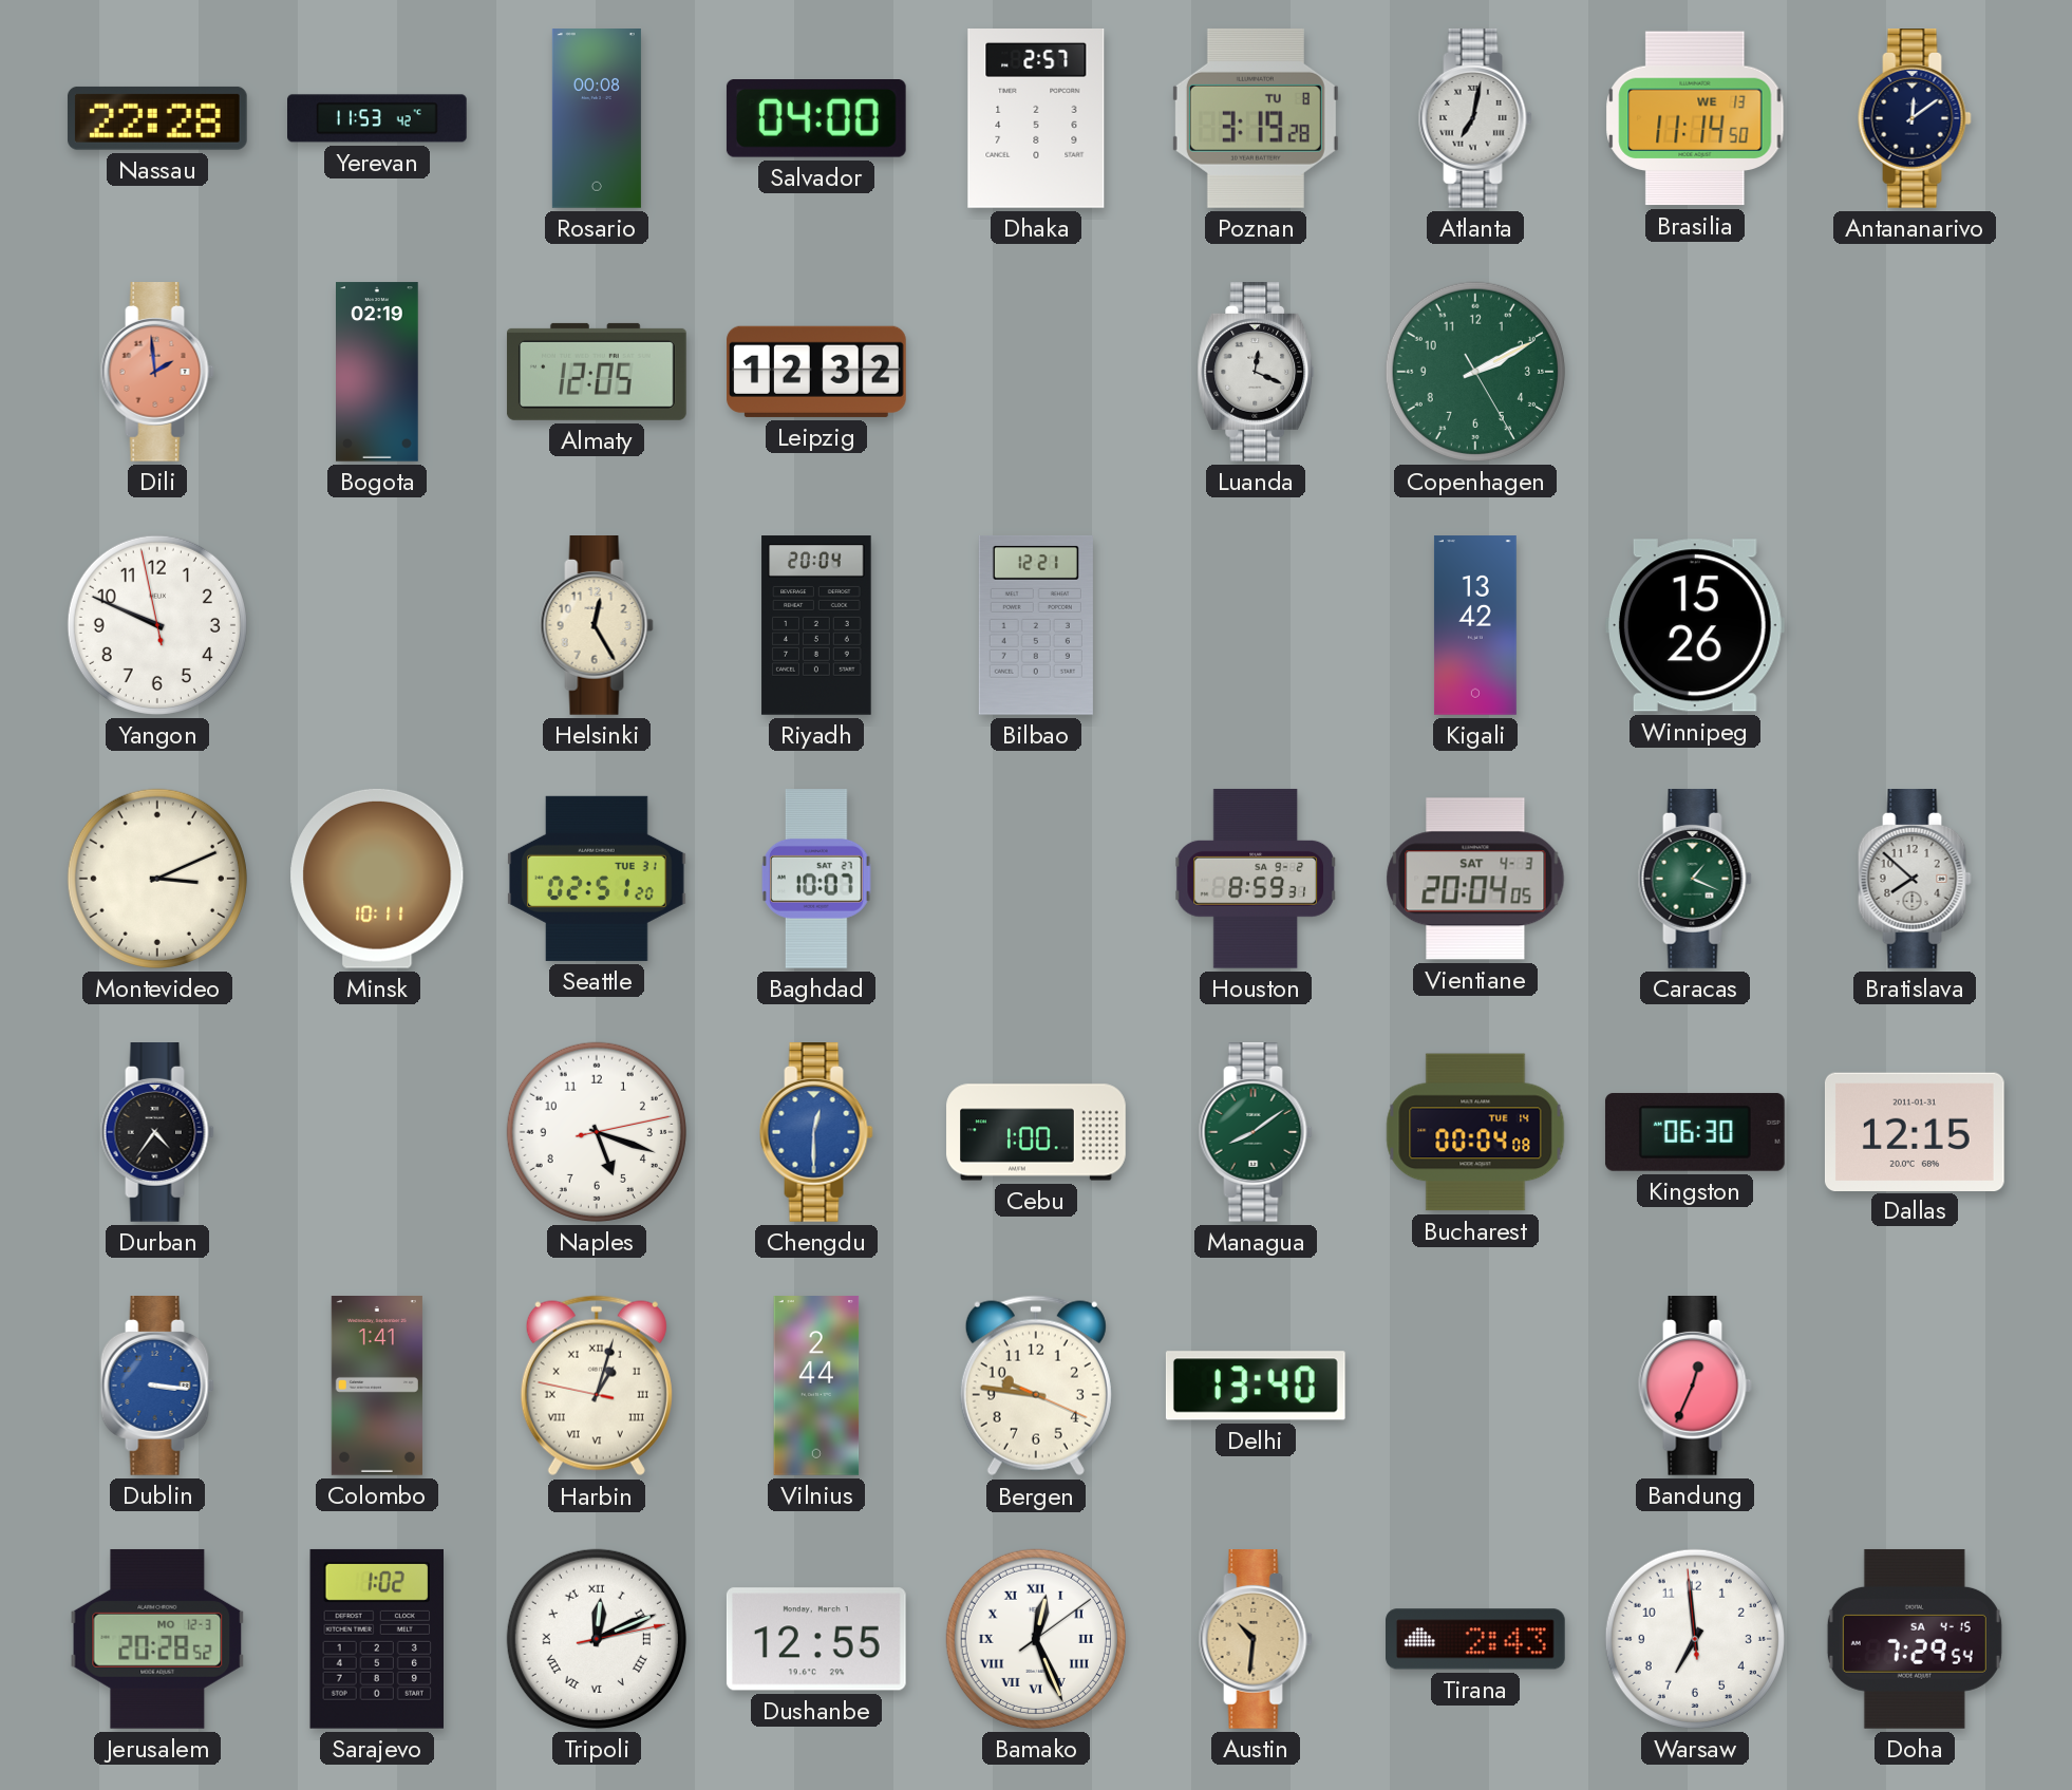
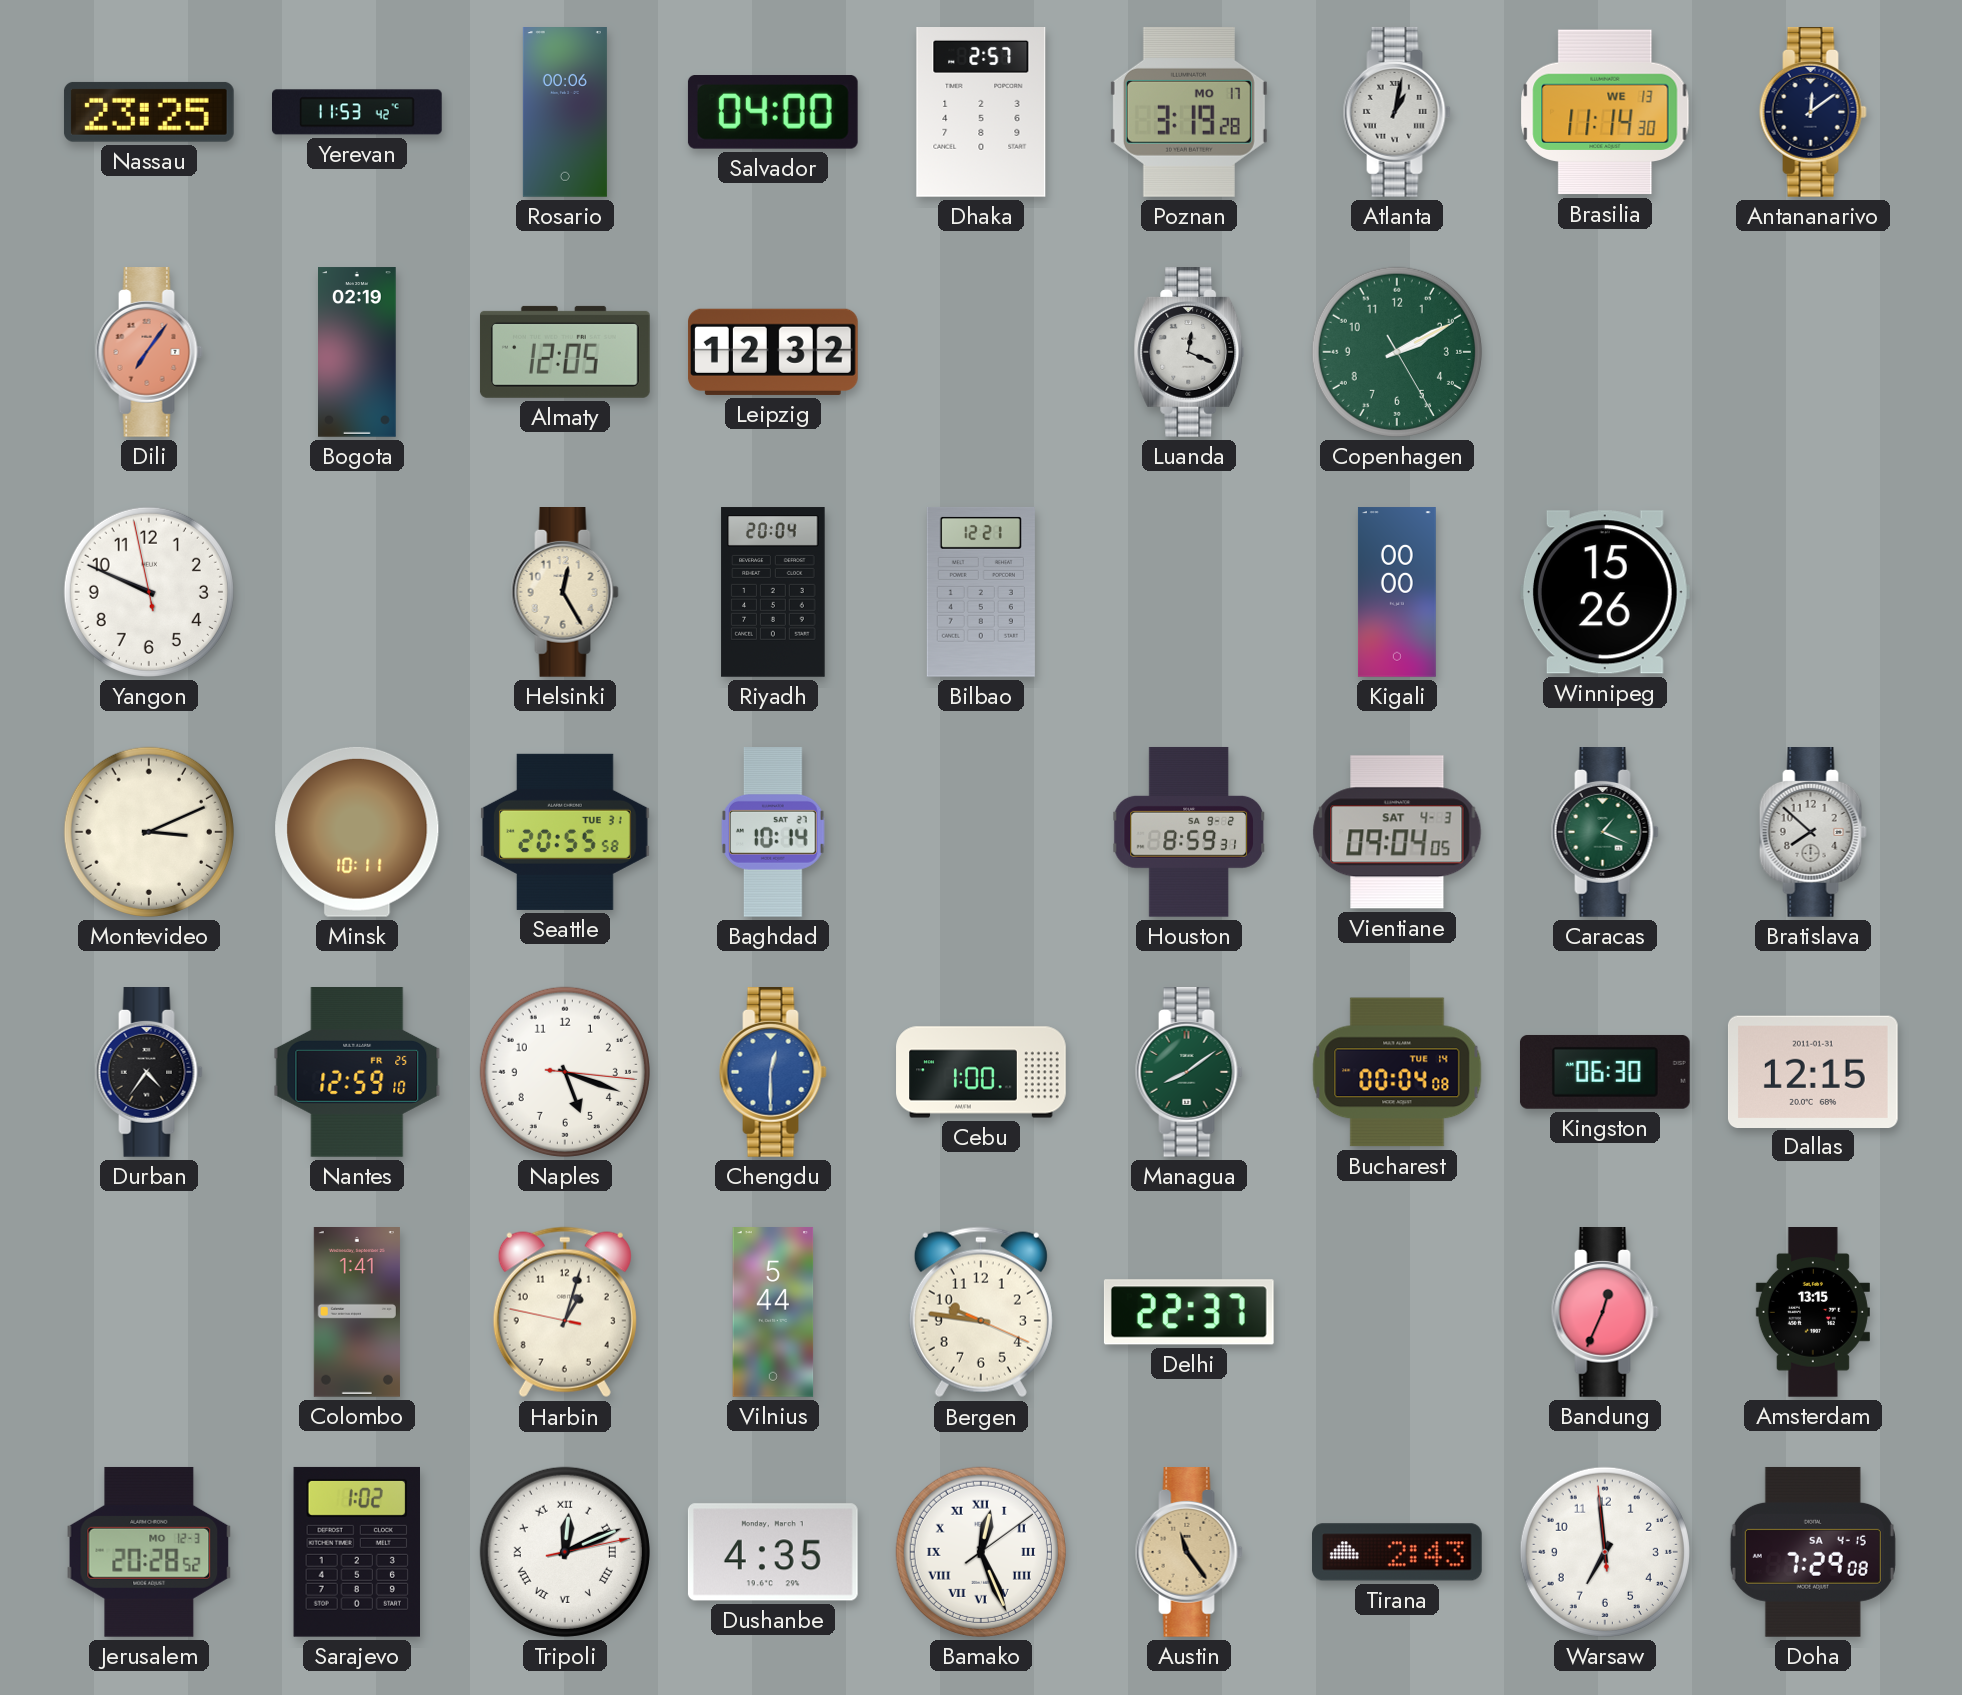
Nassau: 22:28 -> 23:25 (149, 112)
Rosario: 00:08 -> 00:06 (565, 113)
Poznan date: TU 8 -> MO 17 (1189, 112)
Atlanta: 7:02 -> 1:02 (1397, 113)
Brasilia: 11:14:50 -> 11:14:30 (1605, 112)
Dili: 1:59 -> 7:06 (149, 353)
Kigali: 13:42 -> 00:00 (1397, 592)
Seattle: 02:51 -> 20:55 (566, 832)
Baghdad: 10:07 -> 10:14 (774, 833)
Vientiane: 20:04 -> 09:04 (1397, 832)
Nantes: none -> 12:59 (357, 1073)
Naples: 5:18:13 -> 5:18:16 (565, 1072)
Dublin: 3:16 -> none (157, 1387)
Harbin numerals: Roman -> Arabic (565, 1312)
Vilnius: 2:44 -> 5:44 (773, 1312)
Delhi: 13:40 -> 22:37 (1189, 1312)
Amsterdam: none -> 13:15 (1813, 1313)
Dushanbe: 12:55 -> 4:35 (773, 1552)
Austin: 10:31 -> 11:24 (1189, 1553)
Doha: 7:29:54 -> 7:29:08 (1813, 1552)
